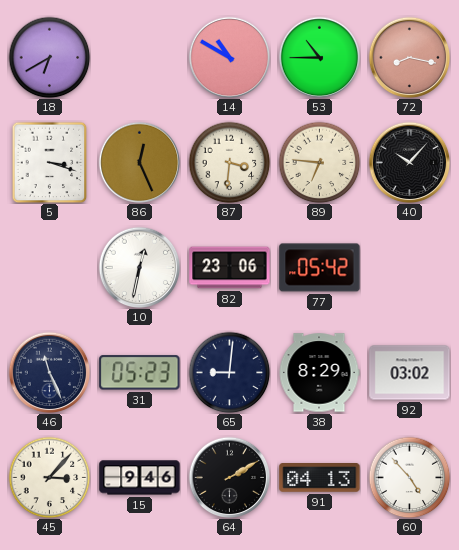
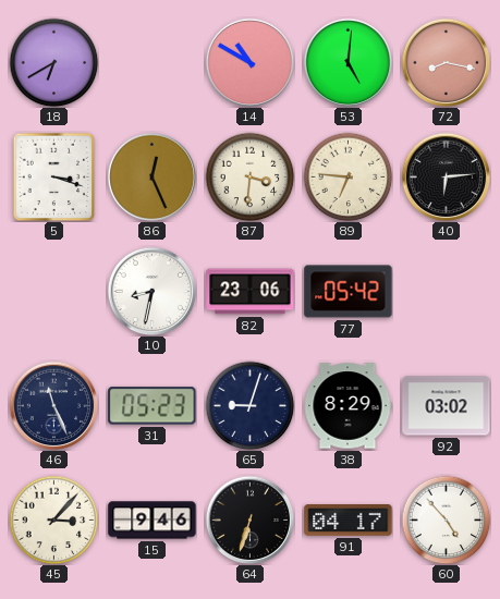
53: 10:45 -> 5:01 (347, 62)
40: 10:07 -> 6:14 (446, 176)
10: 12:32 -> 8:32 (151, 291)
65: 9:01 -> 9:03 (249, 405)
64: 2:10 -> 6:33 (249, 519)
91: 04:13 -> 04:17 (349, 521)
